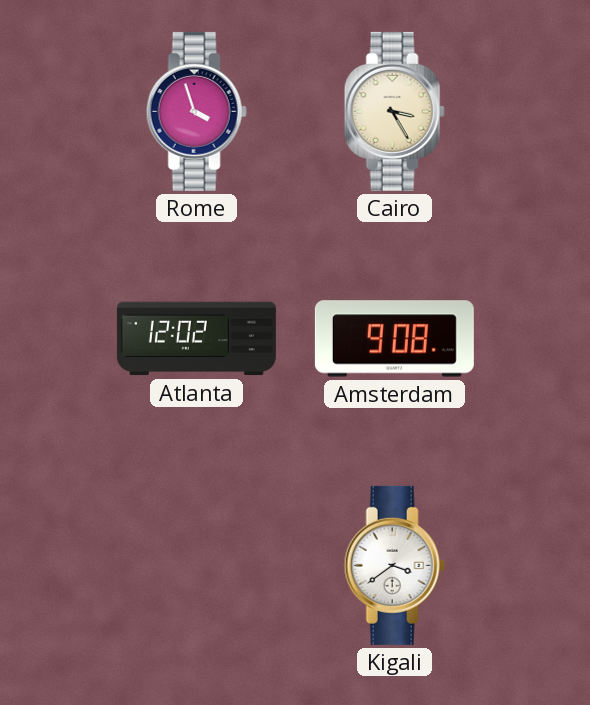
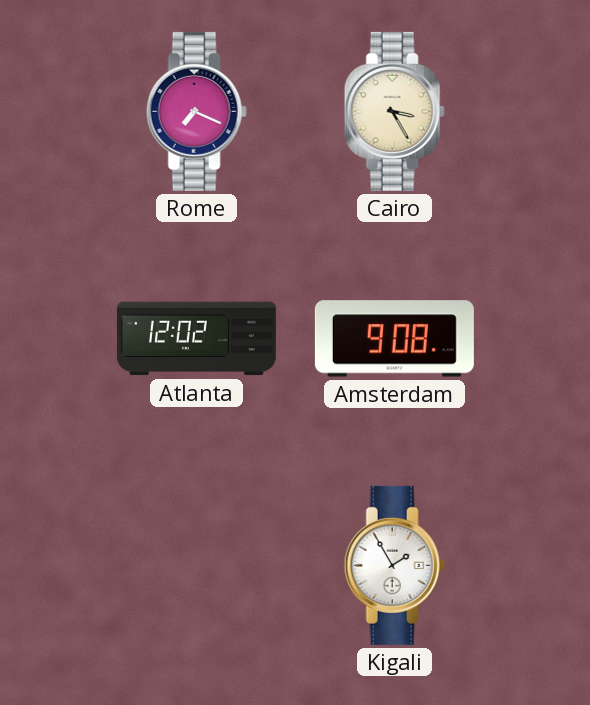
Rome: 3:57 -> 7:19 (196, 111)
Kigali: 3:39 -> 1:55 (394, 565)
